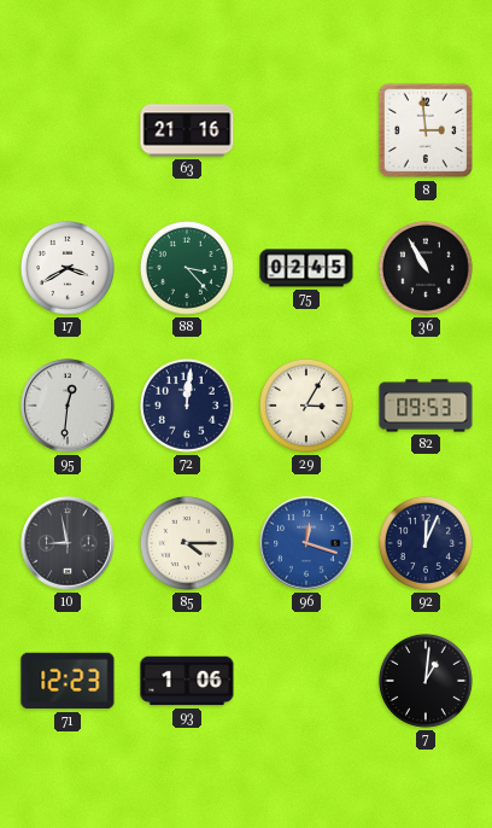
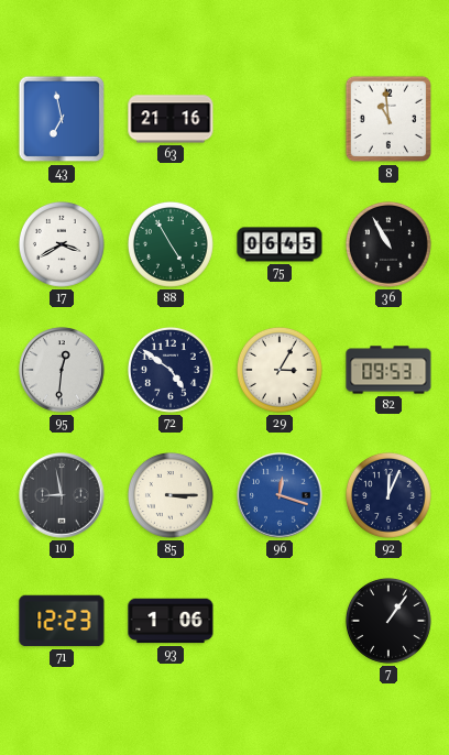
43: none -> 6:58 (62, 119)
8: 2:59 -> 10:59 (388, 119)
88: 3:23 -> 4:55 (171, 244)
75: 02:45 -> 06:45 (280, 244)
72: 12:01 -> 4:51 (171, 370)
85: 4:15 -> 3:15 (171, 495)
7: 1:01 -> 1:06 (388, 621)
